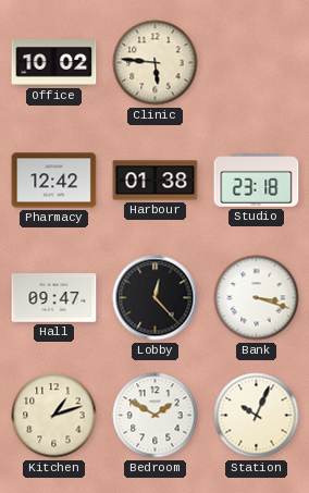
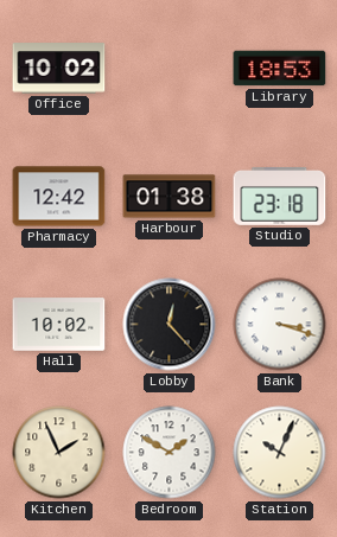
Clinic: 5:46 -> none (156, 63)
Library: none -> 18:53 (280, 69)
Hall: 09:47 -> 10:02 (59, 325)
Kitchen: 1:12 -> 1:56 (59, 453)
